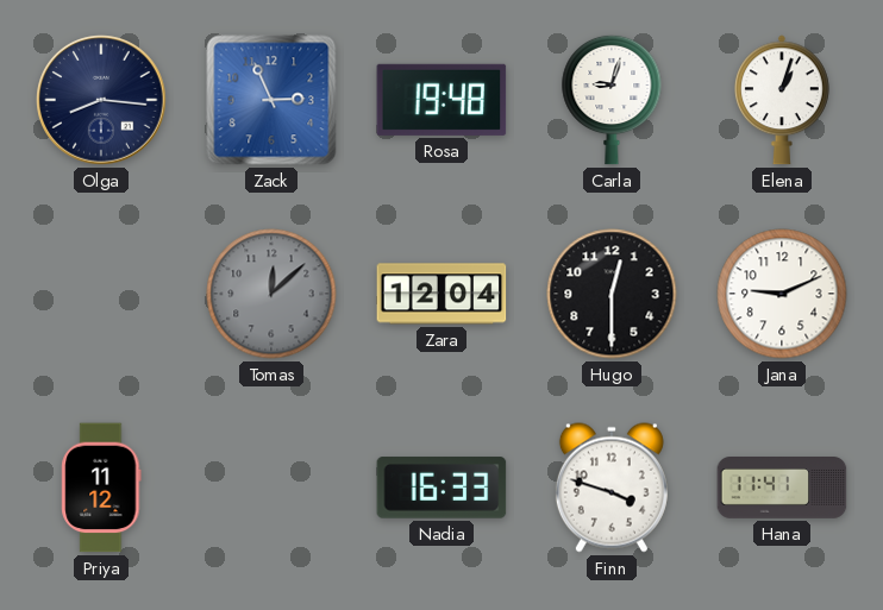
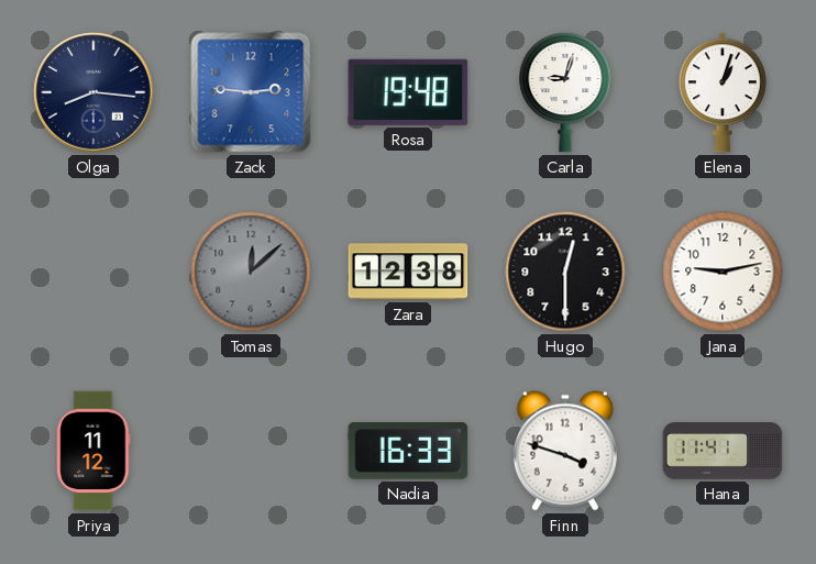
Zack: 2:56 -> 2:46 (251, 92)
Zara: 12:04 -> 12:38 (408, 272)
Jana: 9:11 -> 9:13 (723, 272)
